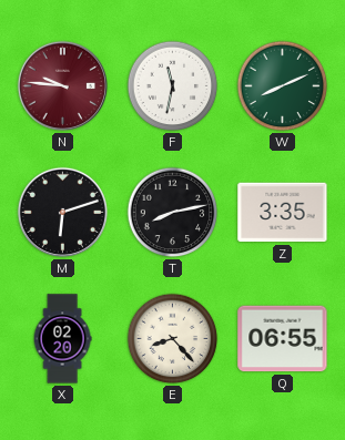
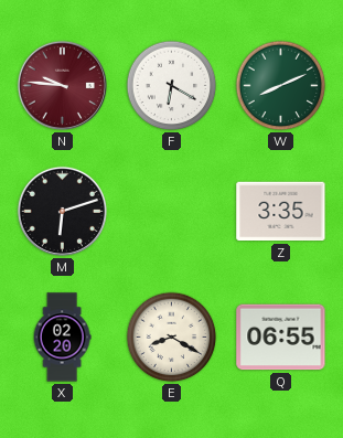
F: 11:32 -> 6:20 (172, 86)
T: 8:13 -> none (173, 213)
E: 8:23 -> 8:20 (172, 338)
